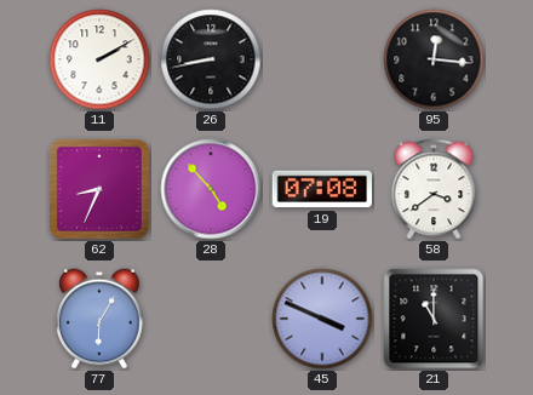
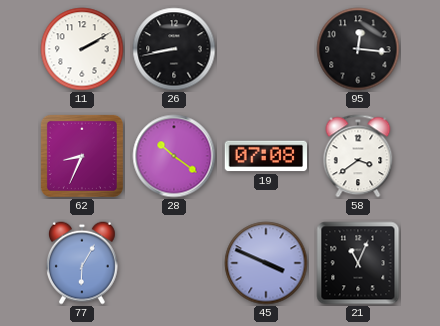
28: 4:53 -> 10:21 (174, 156)
21: 11:00 -> 11:04 (358, 263)
